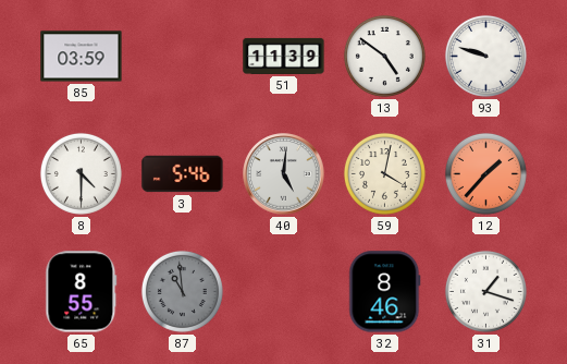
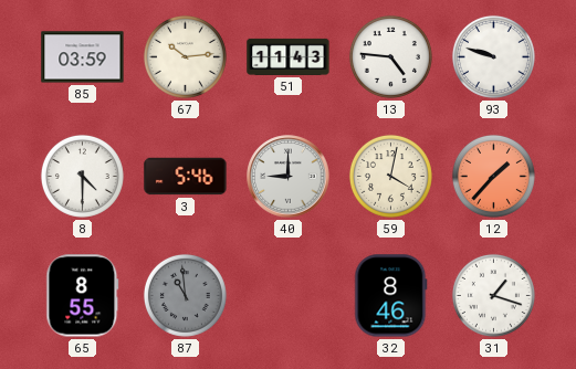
67: none -> 10:14 (185, 56)
51: 11:39 -> 11:43 (289, 56)
13: 4:51 -> 4:46 (390, 56)
40: 5:01 -> 9:00 (289, 177)
